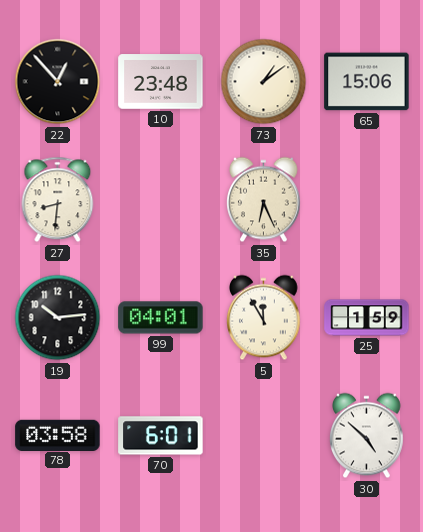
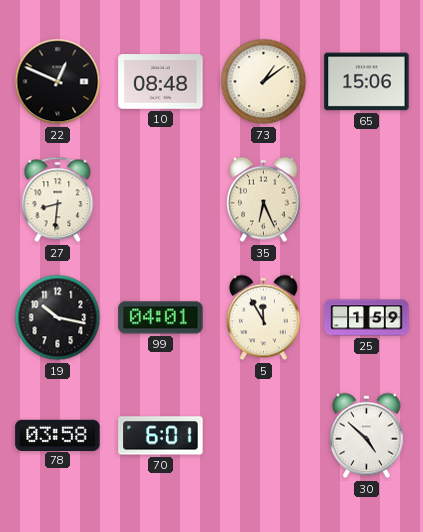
22: 12:53 -> 12:49 (58, 82)
10: 23:48 -> 08:48 (161, 82)
19: 10:14 -> 10:17 (58, 318)
